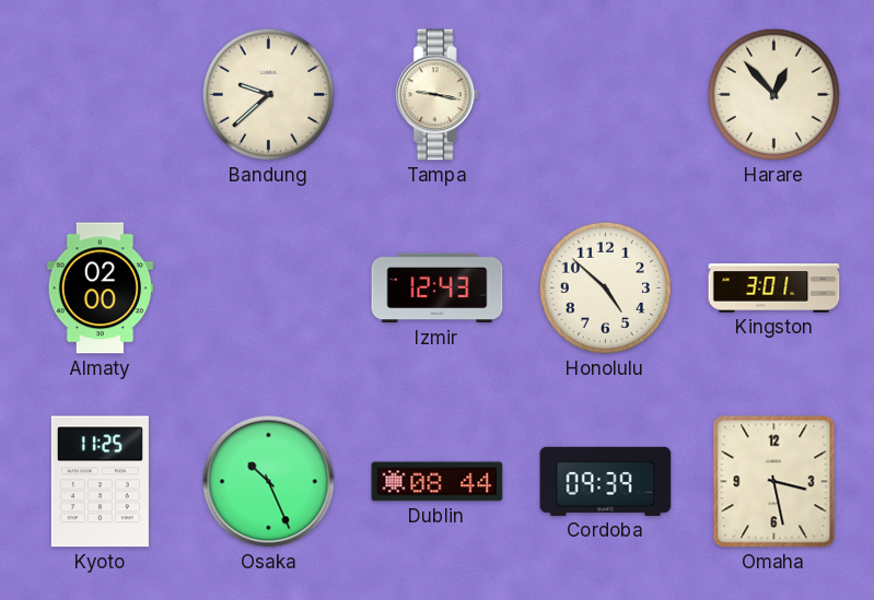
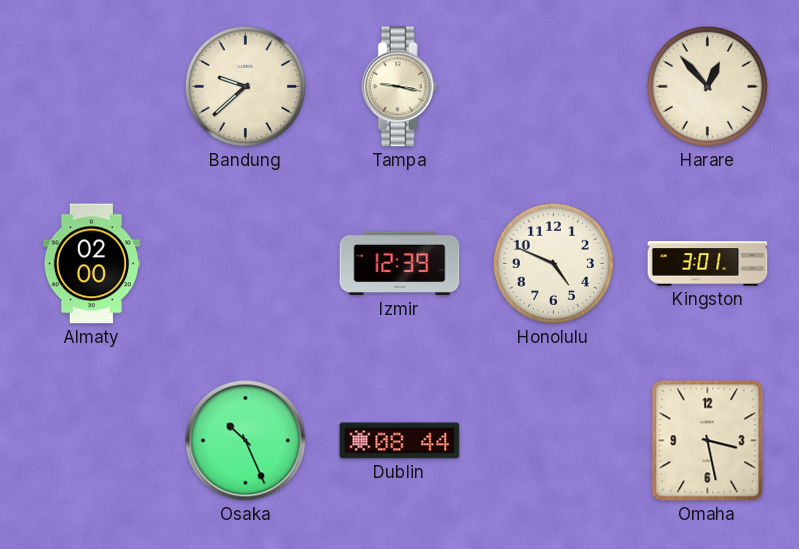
Izmir: 12:43 -> 12:39 (400, 264)
Honolulu: 4:52 -> 4:49 (553, 263)
Kyoto: 11:25 -> none (100, 482)
Cordoba: 09:39 -> none (606, 481)
